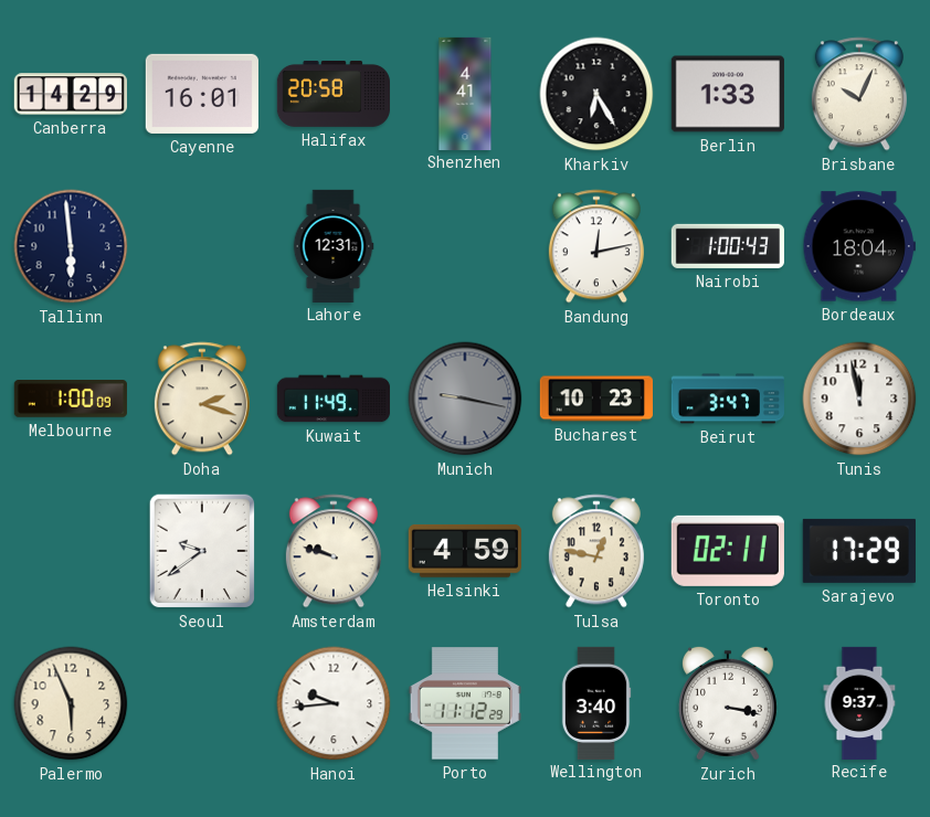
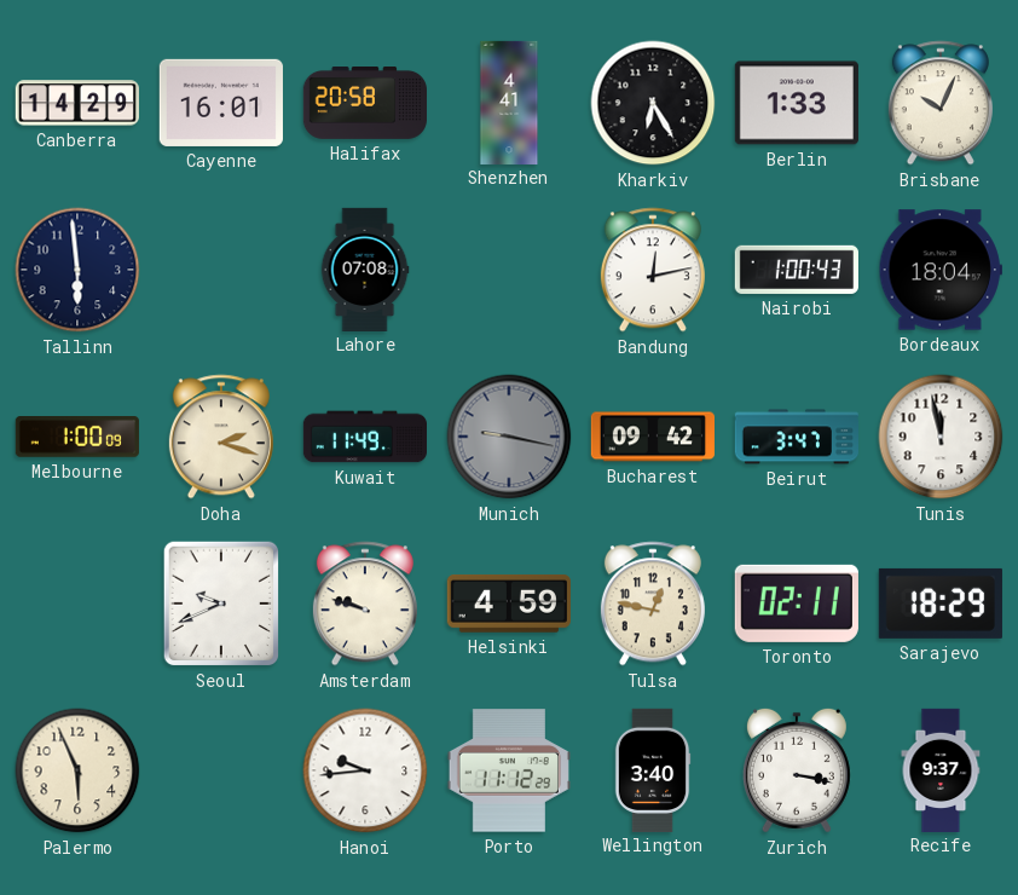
Lahore: 12:31 -> 07:08 (365, 268)
Bucharest: 10:23 -> 09:42 (652, 437)
Seoul: 9:39 -> 9:41 (221, 604)
Sarajevo: 17:29 -> 18:29 (941, 604)
